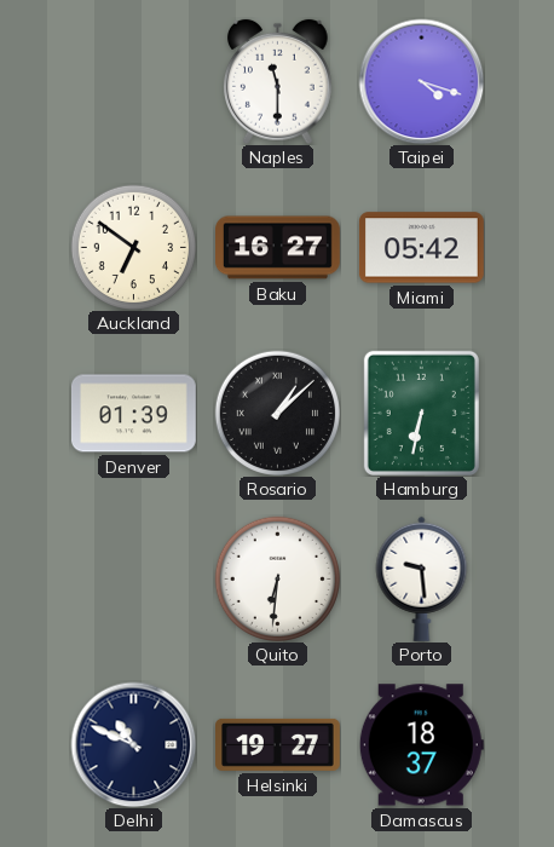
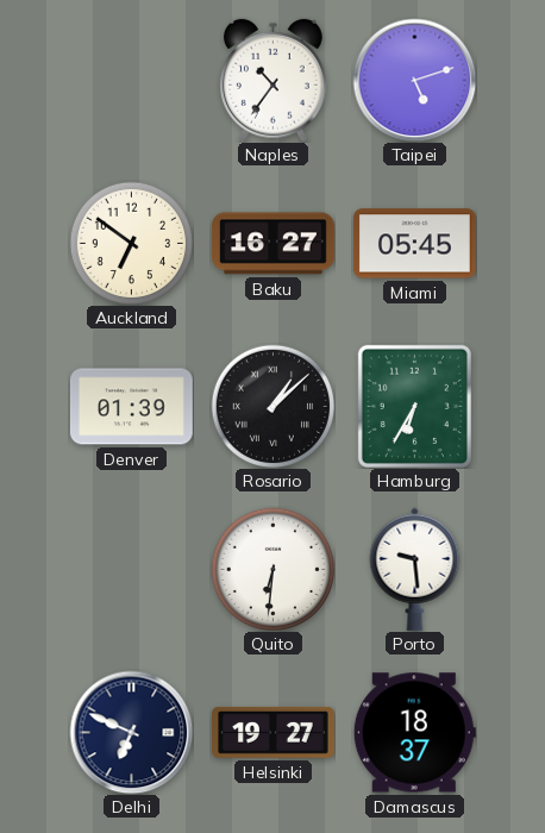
Naples: 11:30 -> 10:36 (274, 80)
Taipei: 4:18 -> 5:12 (414, 80)
Miami: 05:42 -> 05:45 (414, 244)
Hamburg: 6:32 -> 6:35 (414, 406)
Delhi: 10:49 -> 6:49 (131, 732)
